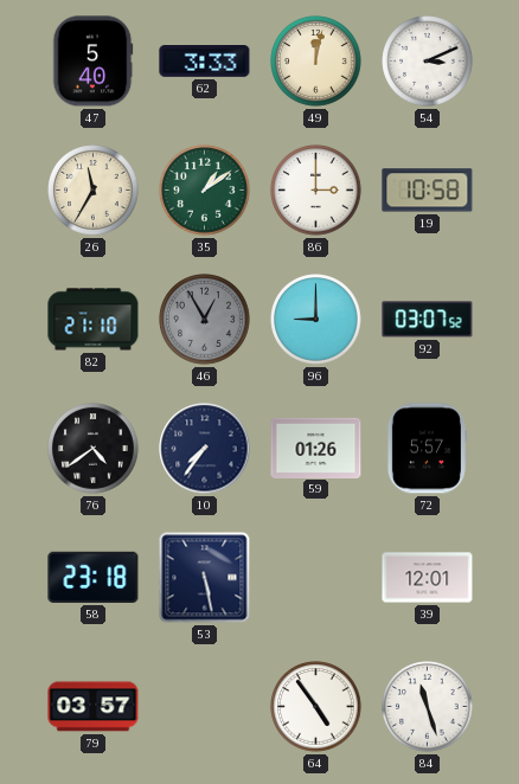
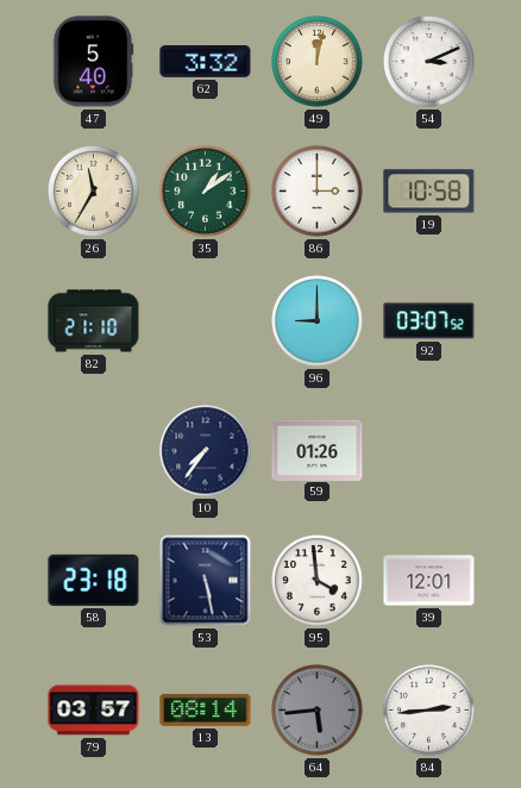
62: 3:33 -> 3:32 (206, 62)
46: 12:55 -> none (205, 320)
76: 4:39 -> none (94, 449)
72: 5:57 -> none (425, 449)
95: none -> 3:59 (318, 581)
13: none -> 08:14 (206, 709)
64: 4:54 -> 5:44 (318, 711)
64 dial: white -> grey (318, 711)
84: 11:27 -> 2:44 (429, 711)
